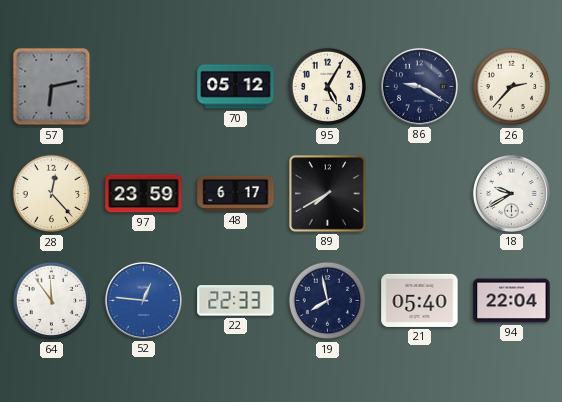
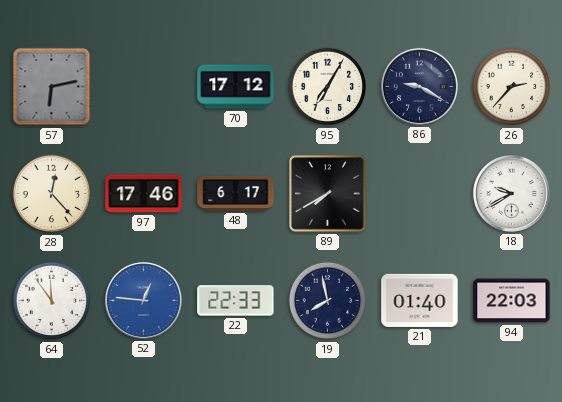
70: 05:12 -> 17:12 (236, 87)
95: 5:05 -> 7:05 (328, 87)
97: 23:59 -> 17:46 (144, 194)
21: 05:40 -> 01:40 (420, 300)
94: 22:04 -> 22:03 (512, 301)
